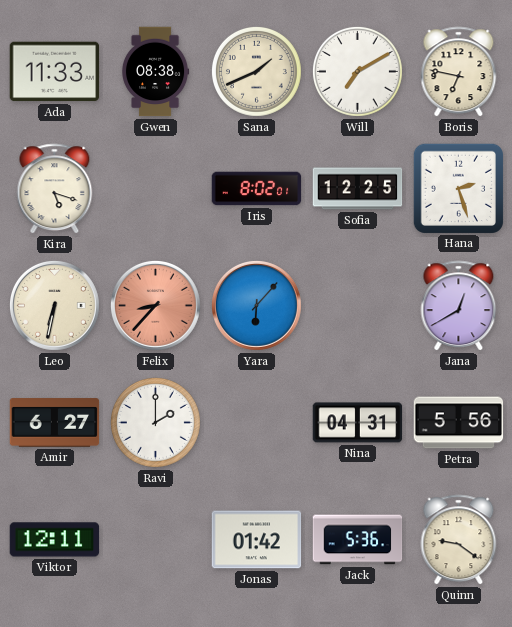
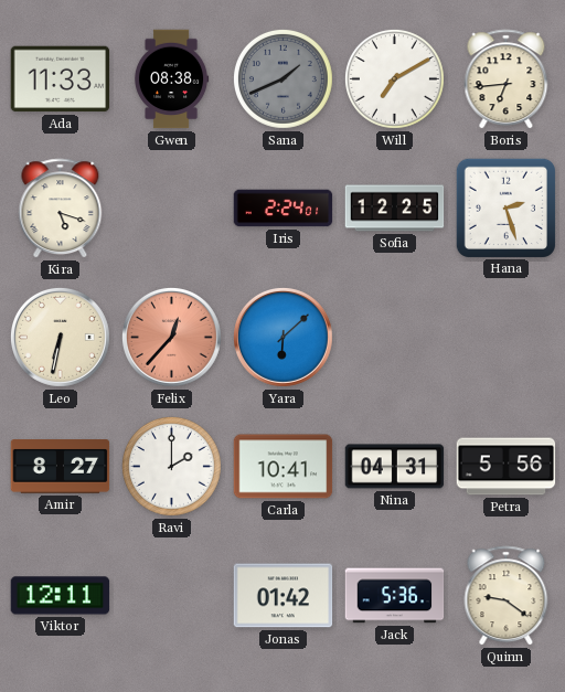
Sana dial: cream -> grey (282, 78)
Boris: 6:47 -> 6:44 (507, 79)
Iris: 8:02 -> 2:24 (284, 209)
Felix: 8:37 -> 12:37 (171, 337)
Yara: 6:07 -> 6:08 (282, 337)
Jana: 12:40 -> none (459, 306)
Amir: 6:27 -> 8:27 (61, 467)
Carla: none -> 10:41 (284, 467)
